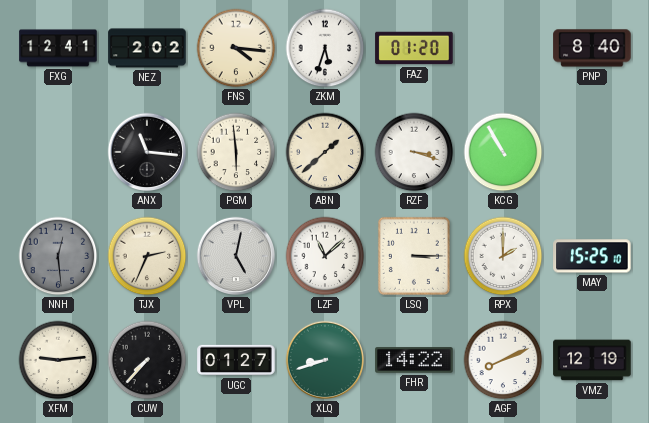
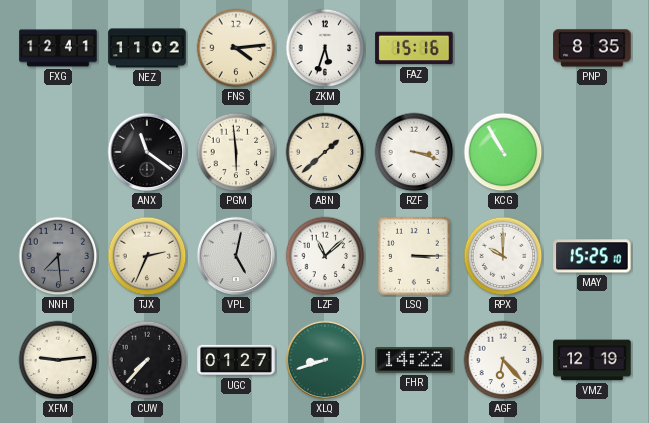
NEZ: 2:02 -> 11:02 (147, 48)
FNS: 4:16 -> 4:14 (236, 48)
FAZ: 01:20 -> 15:16 (414, 48)
PNP: 8:40 -> 8:35 (592, 48)
ANX: 11:16 -> 11:21 (147, 152)
NNH: 12:29 -> 7:29 (58, 256)
RPX: 2:00 -> 10:00 (503, 256)
AGF: 8:11 -> 6:23 (503, 360)
